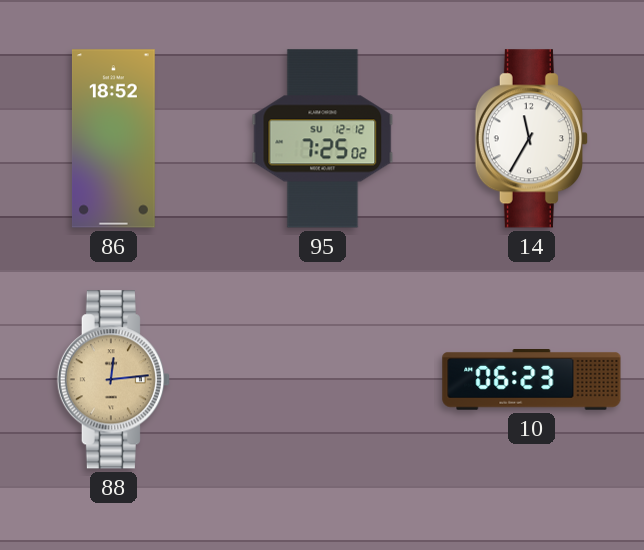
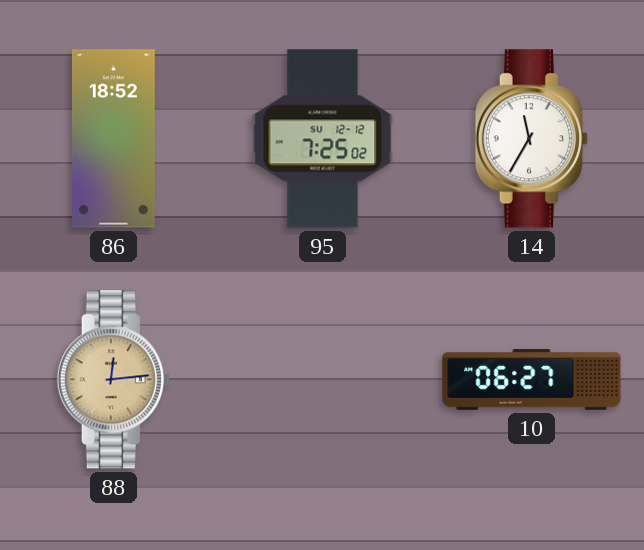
10: 06:23 -> 06:27 (532, 380)
